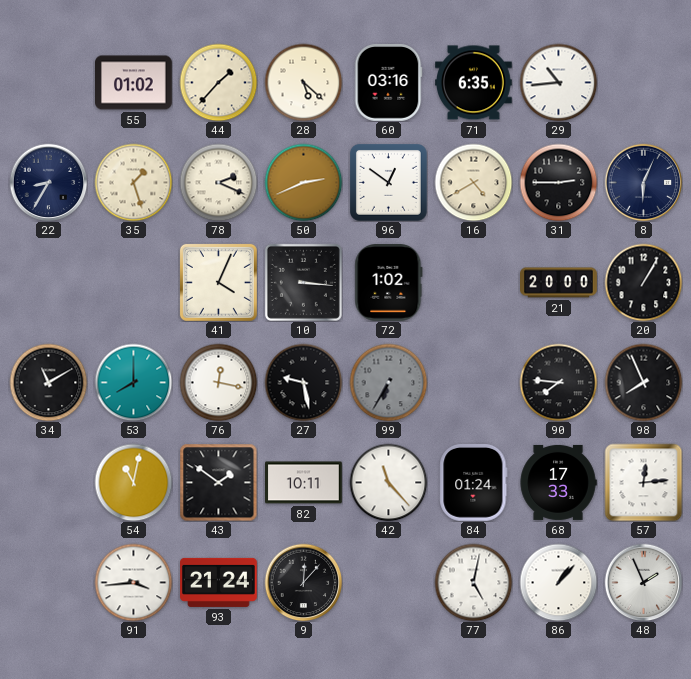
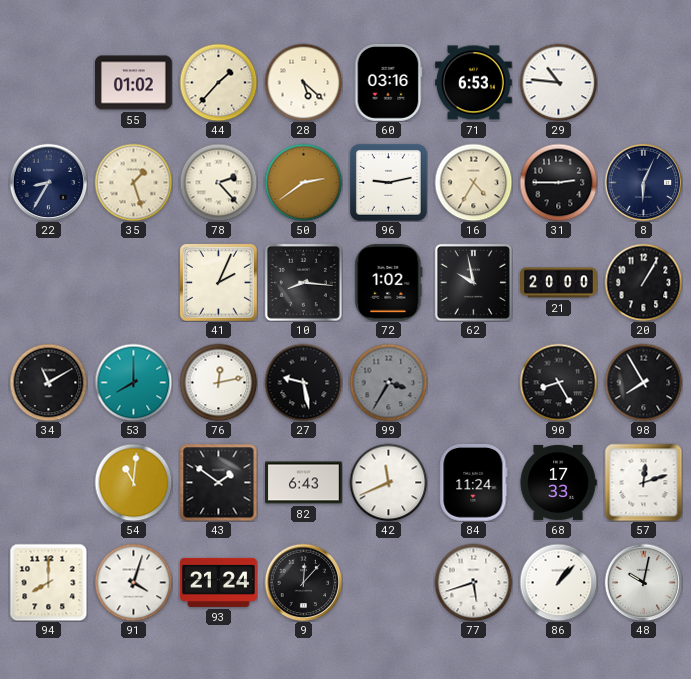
71: 6:35 -> 6:53 (474, 83)
29: 10:44 -> 10:46 (558, 82)
78: 2:19 -> 2:23 (218, 182)
50: 2:41 -> 2:39 (303, 182)
96: 12:51 -> 9:13 (388, 182)
16: 4:40 -> 4:35 (473, 182)
41: 4:04 -> 2:04 (218, 282)
10: 3:16 -> 8:16 (303, 282)
62: none -> 9:58 (473, 282)
76: 12:17 -> 12:13 (218, 382)
99: 6:35 -> 3:35 (388, 382)
90: 7:46 -> 8:25 (558, 382)
98: 7:56 -> 7:55 (643, 382)
54: 11:02 -> 11:01 (133, 482)
82: 10:11 -> 6:43 (304, 483)
42: 11:23 -> 11:41 (388, 482)
84: 01:24 -> 11:24 (474, 483)
57: 12:14 -> 12:12 (643, 482)
94: none -> 8:00 (48, 582)
91: 3:44 -> 4:03 (133, 582)
77: 5:02 -> 5:42 (473, 582)
48: 1:56 -> 10:02 (643, 582)
